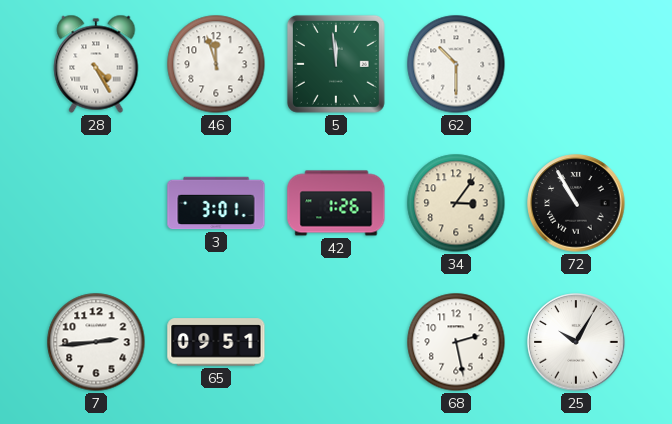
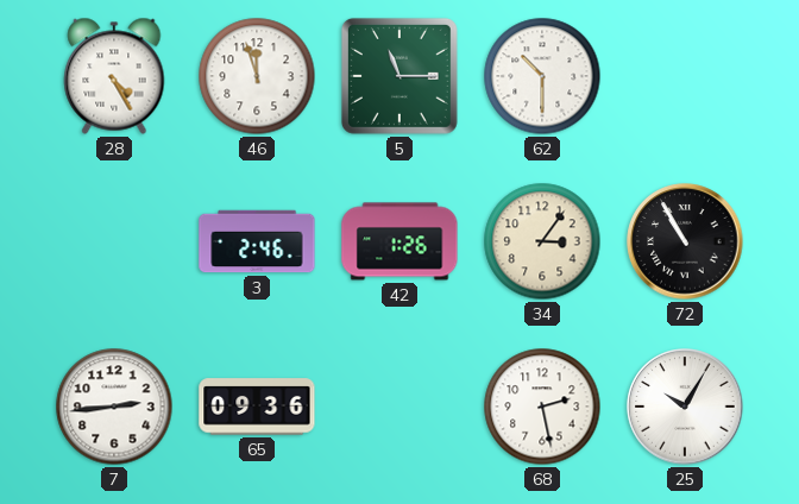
5: 11:59 -> 11:15 (400, 76)
3: 3:01 -> 2:46 (257, 241)
65: 09:51 -> 09:36 (257, 407)
